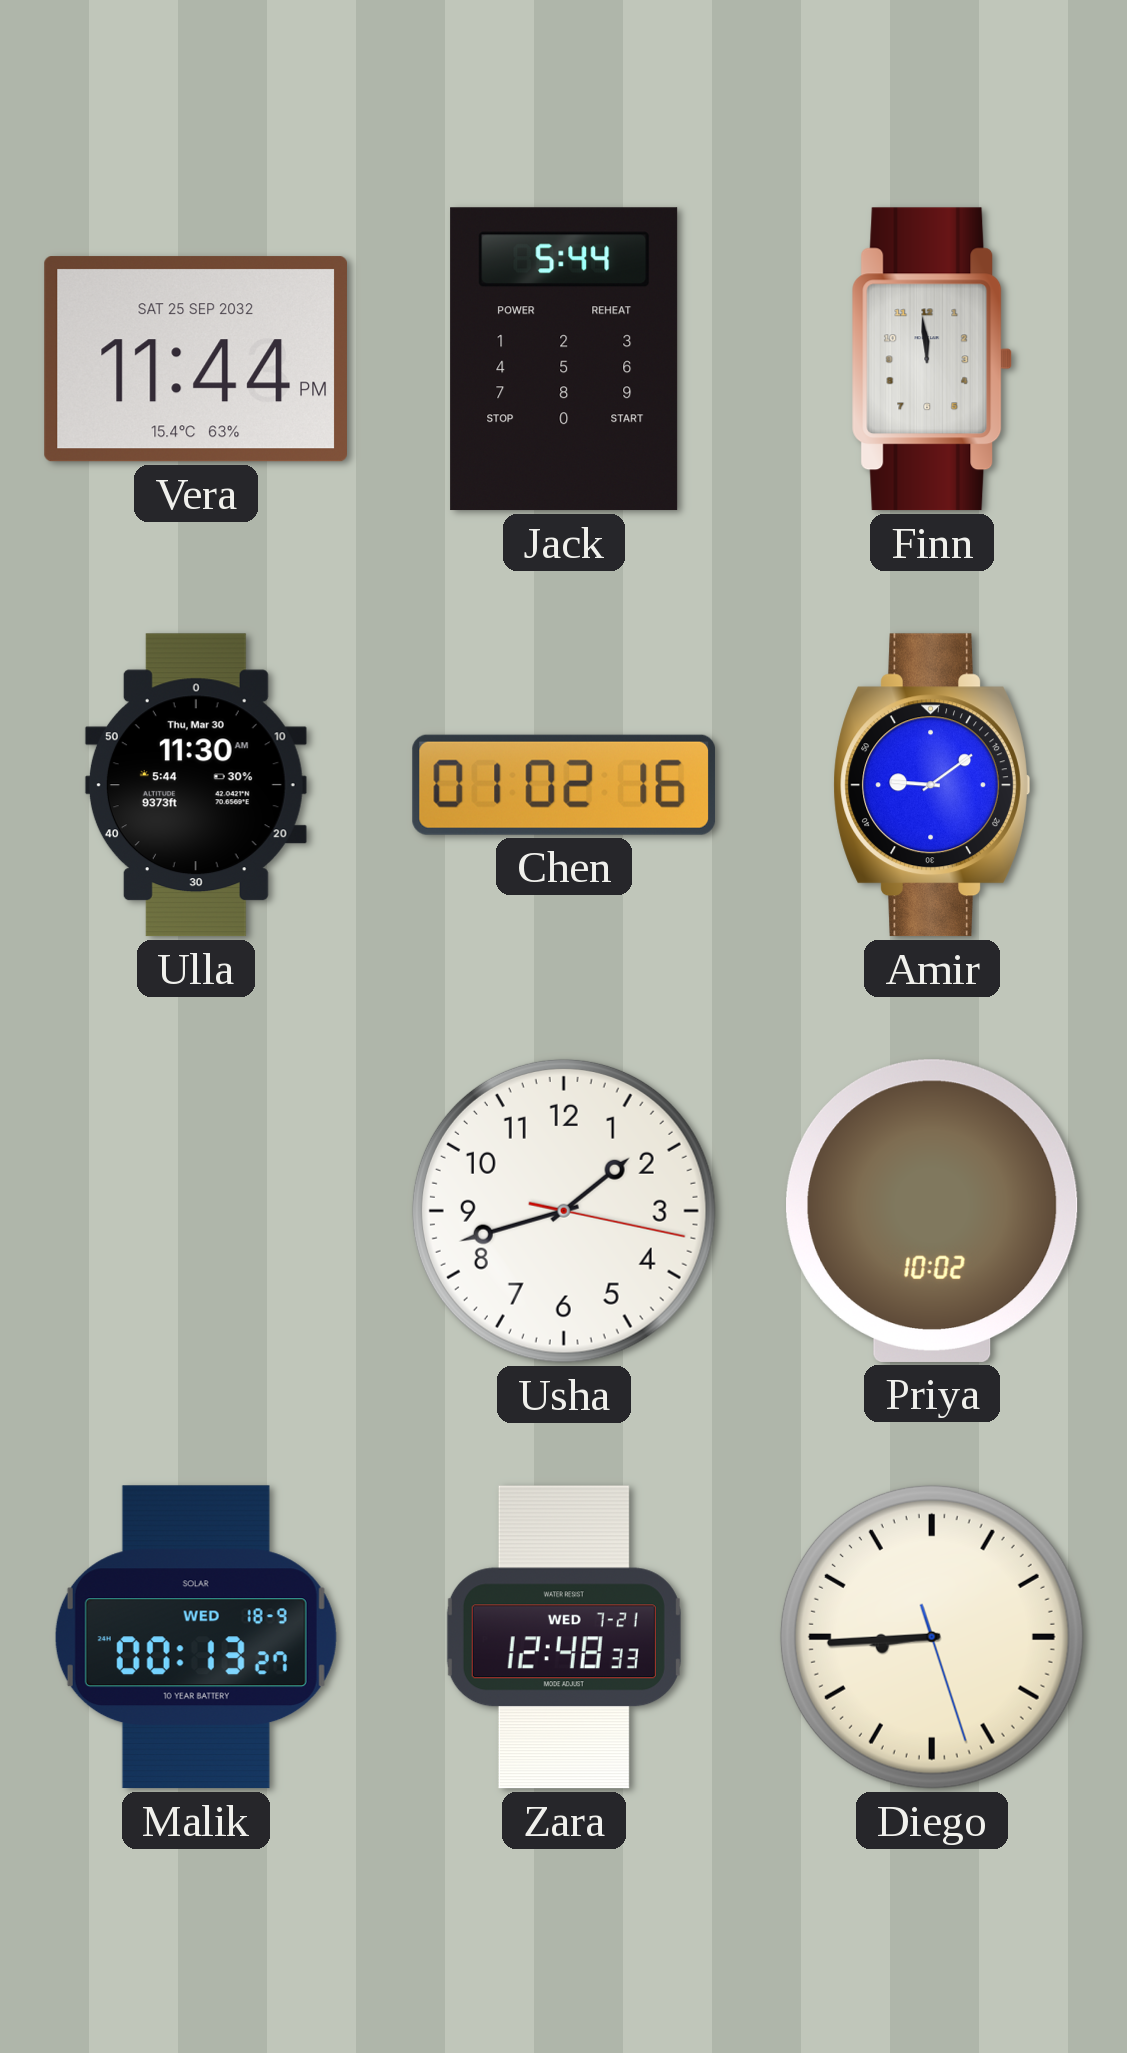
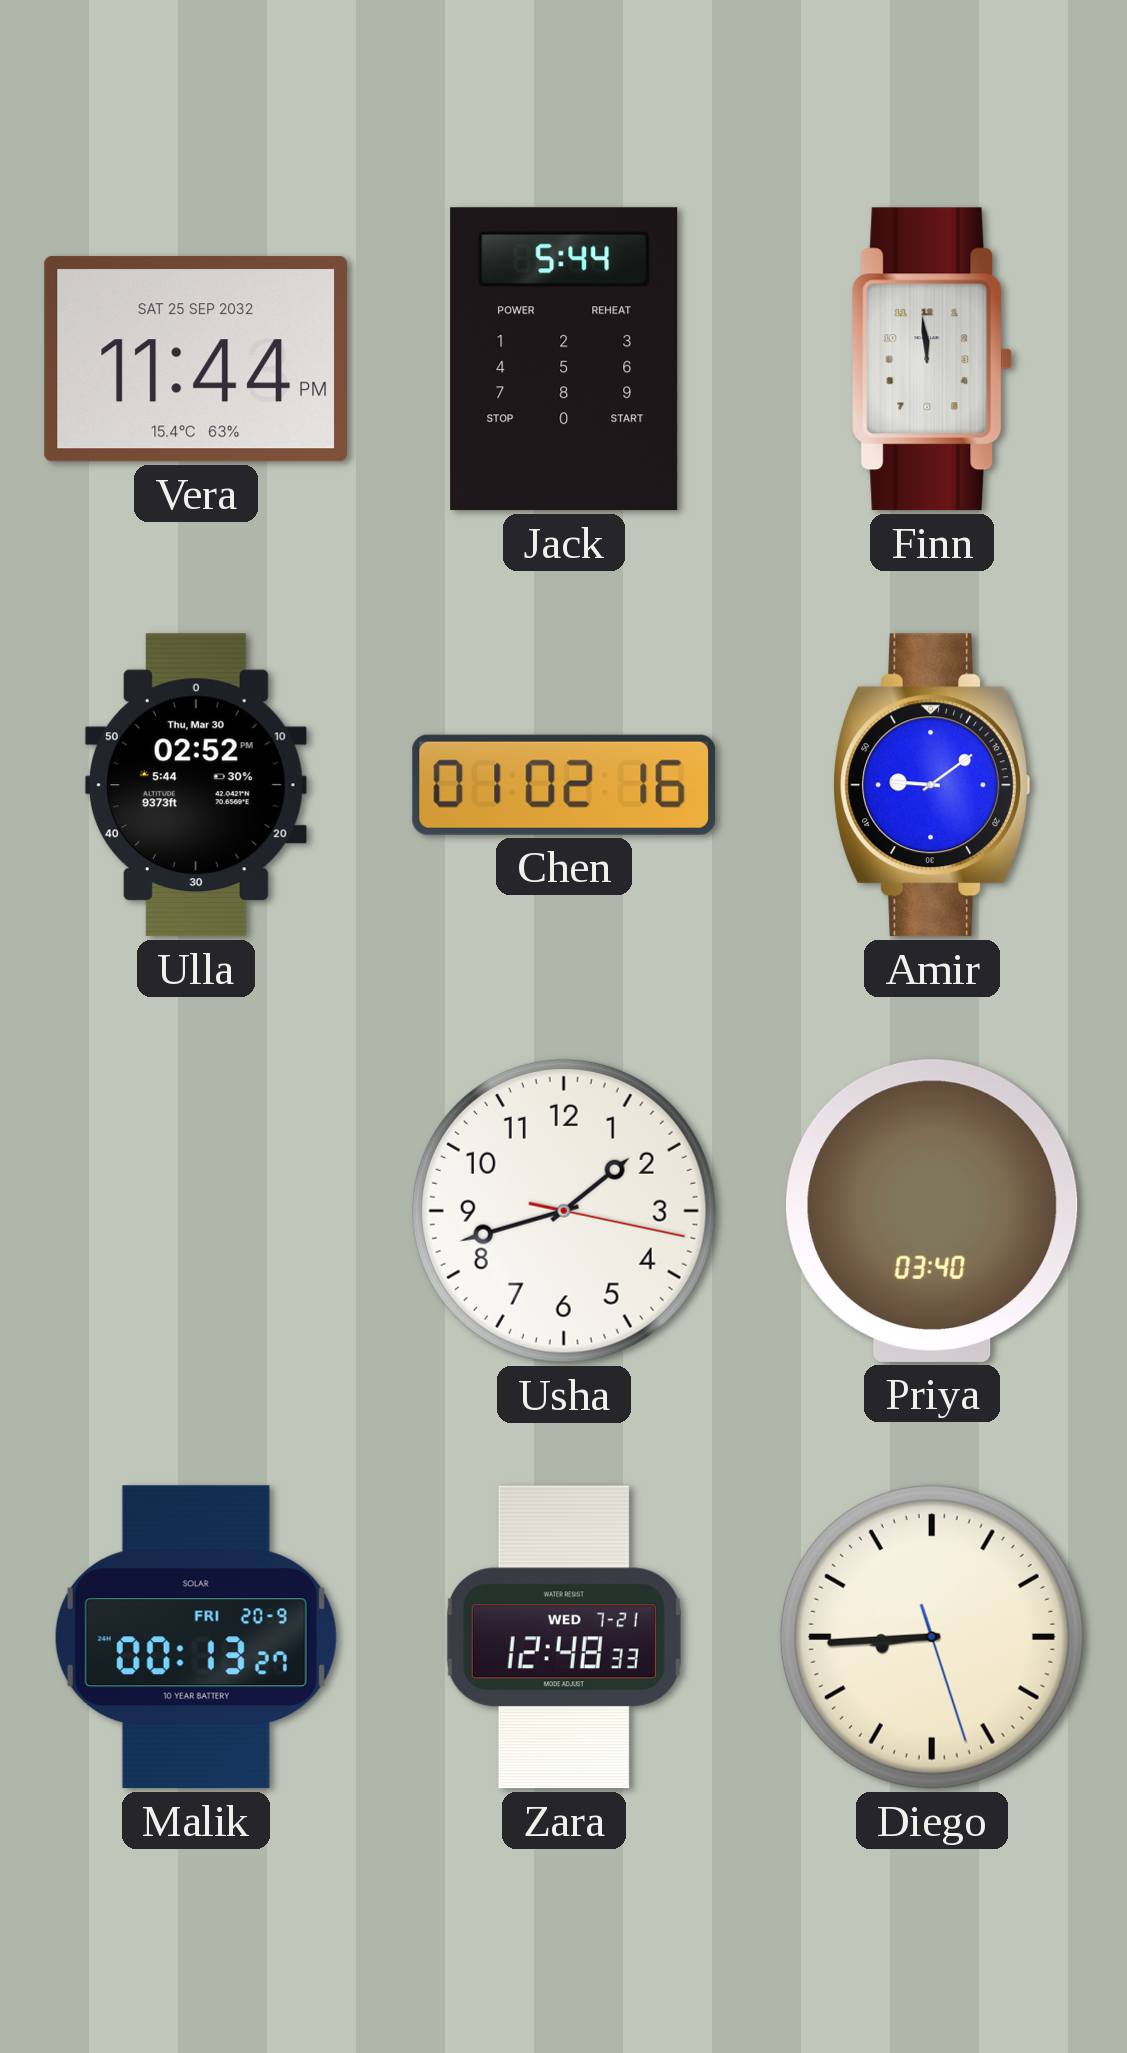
Ulla: 11:30 -> 02:52 (196, 785)
Priya: 10:02 -> 03:40 (932, 1211)
Malik date: WED 18-9 -> FRI 20-9 (196, 1637)
